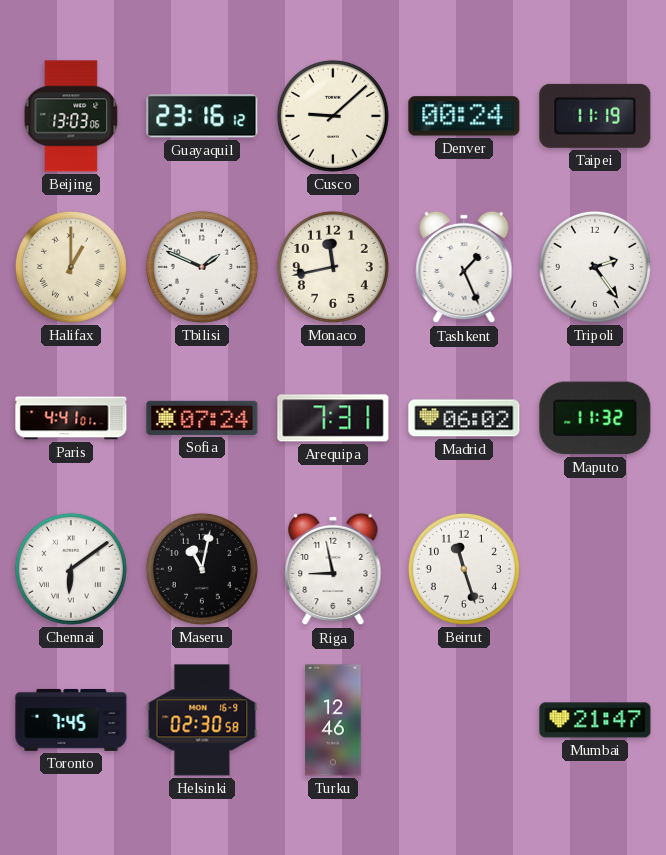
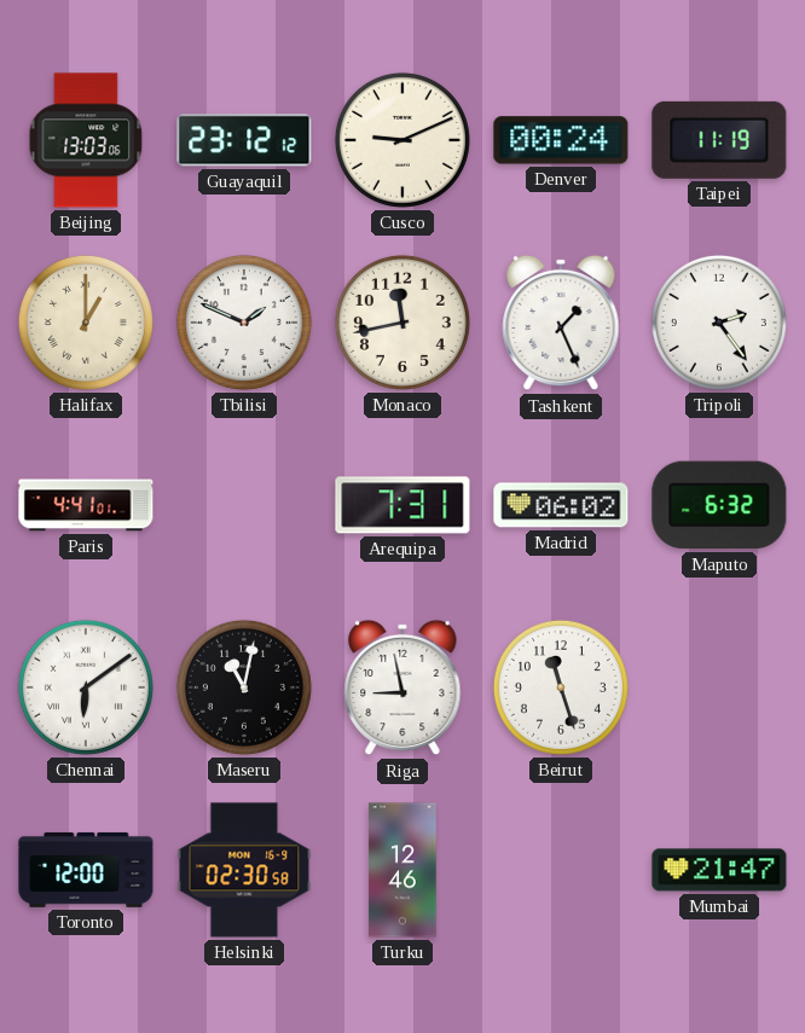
Guayaquil: 23:16 -> 23:12 (244, 140)
Cusco: 9:08 -> 9:11 (402, 140)
Sofia: 07:24 -> none (202, 418)
Maputo: 11:32 -> 6:32 (719, 505)
Toronto: 7:45 -> 12:00 (86, 870)
